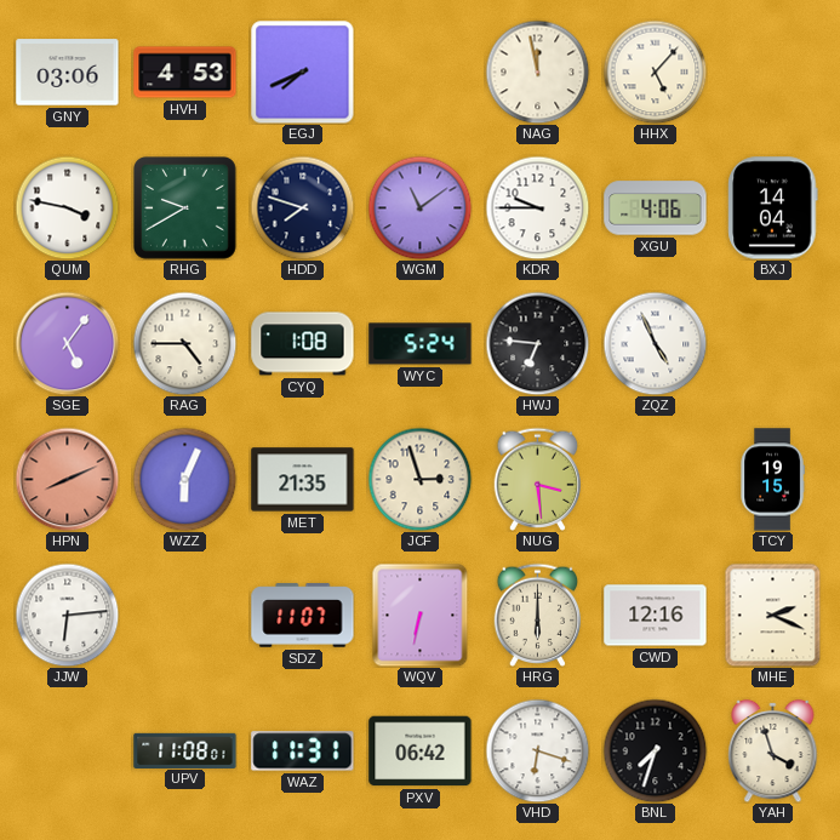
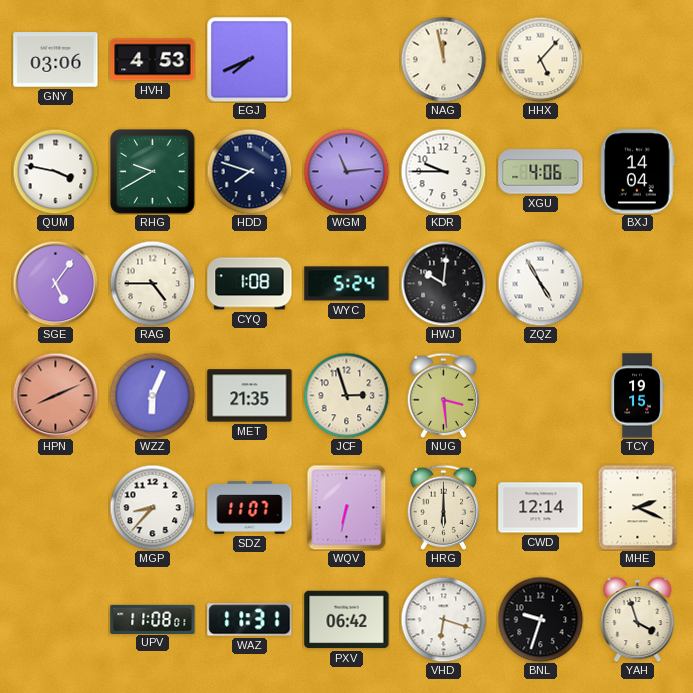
WGM: 11:09 -> 11:14 (346, 171)
HWJ: 6:46 -> 10:01 (443, 283)
ZQZ: 4:56 -> 4:55 (540, 283)
JJW: 6:14 -> none (67, 615)
MGP: none -> 8:37 (152, 507)
CWD: 12:16 -> 12:14 (541, 508)
BNL: 7:33 -> 9:33 (540, 619)
